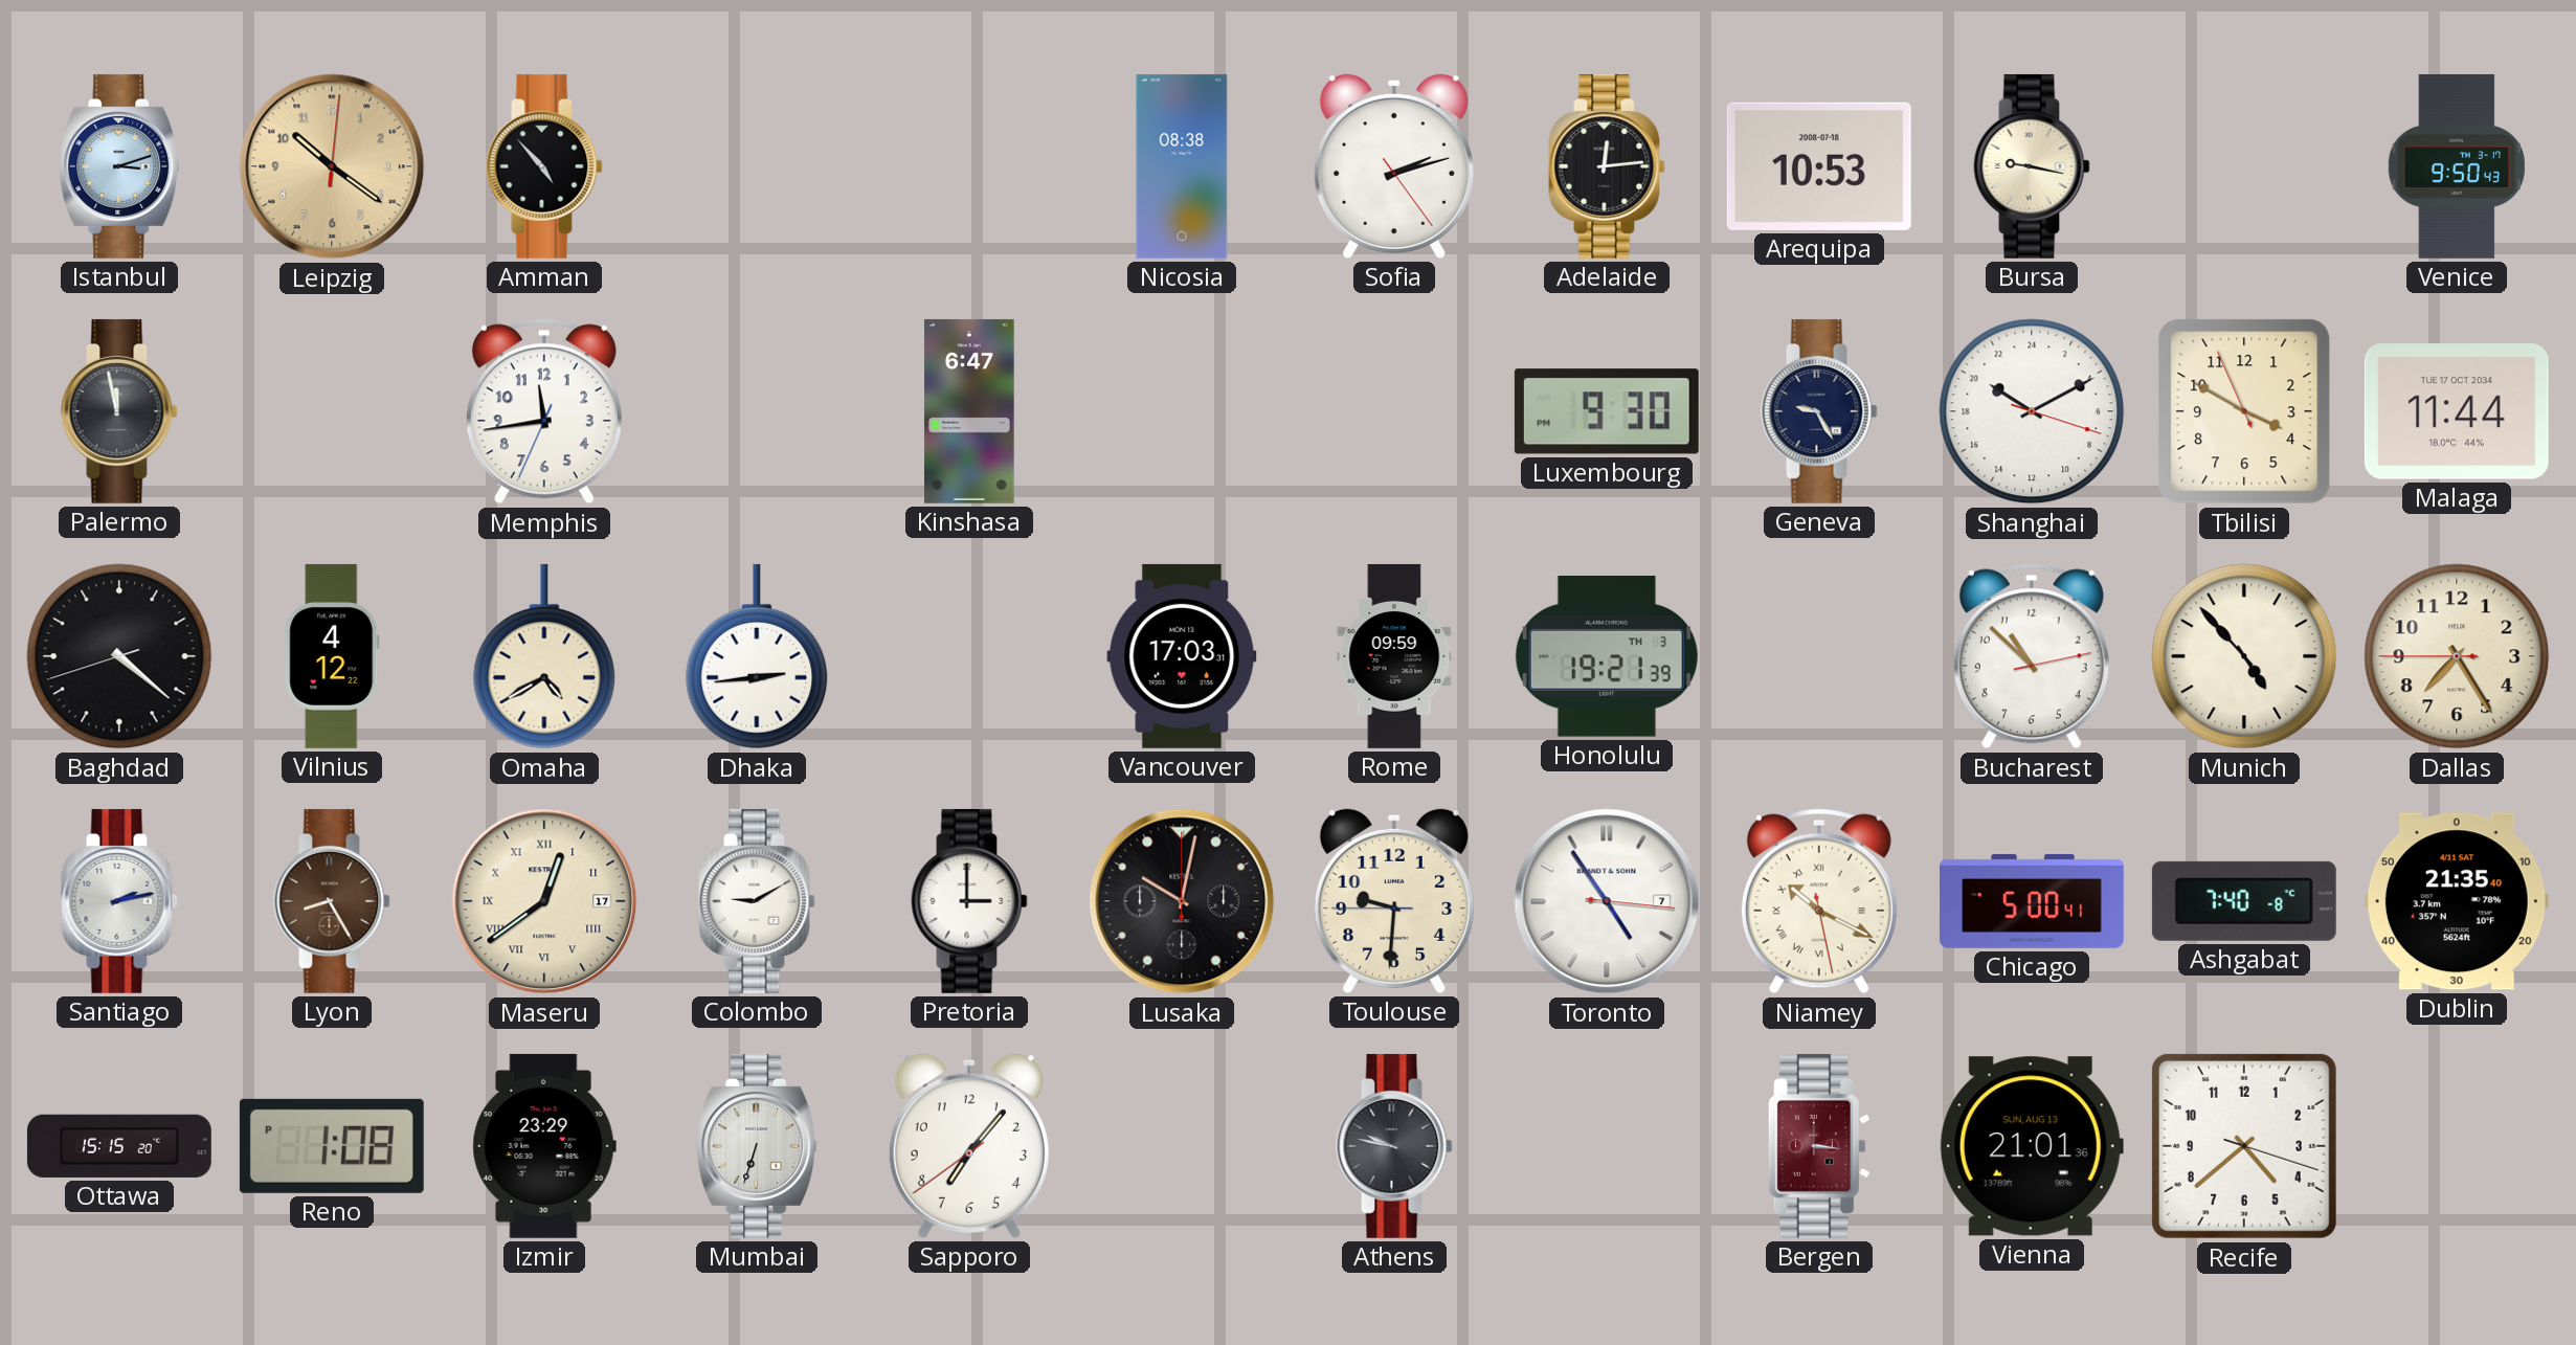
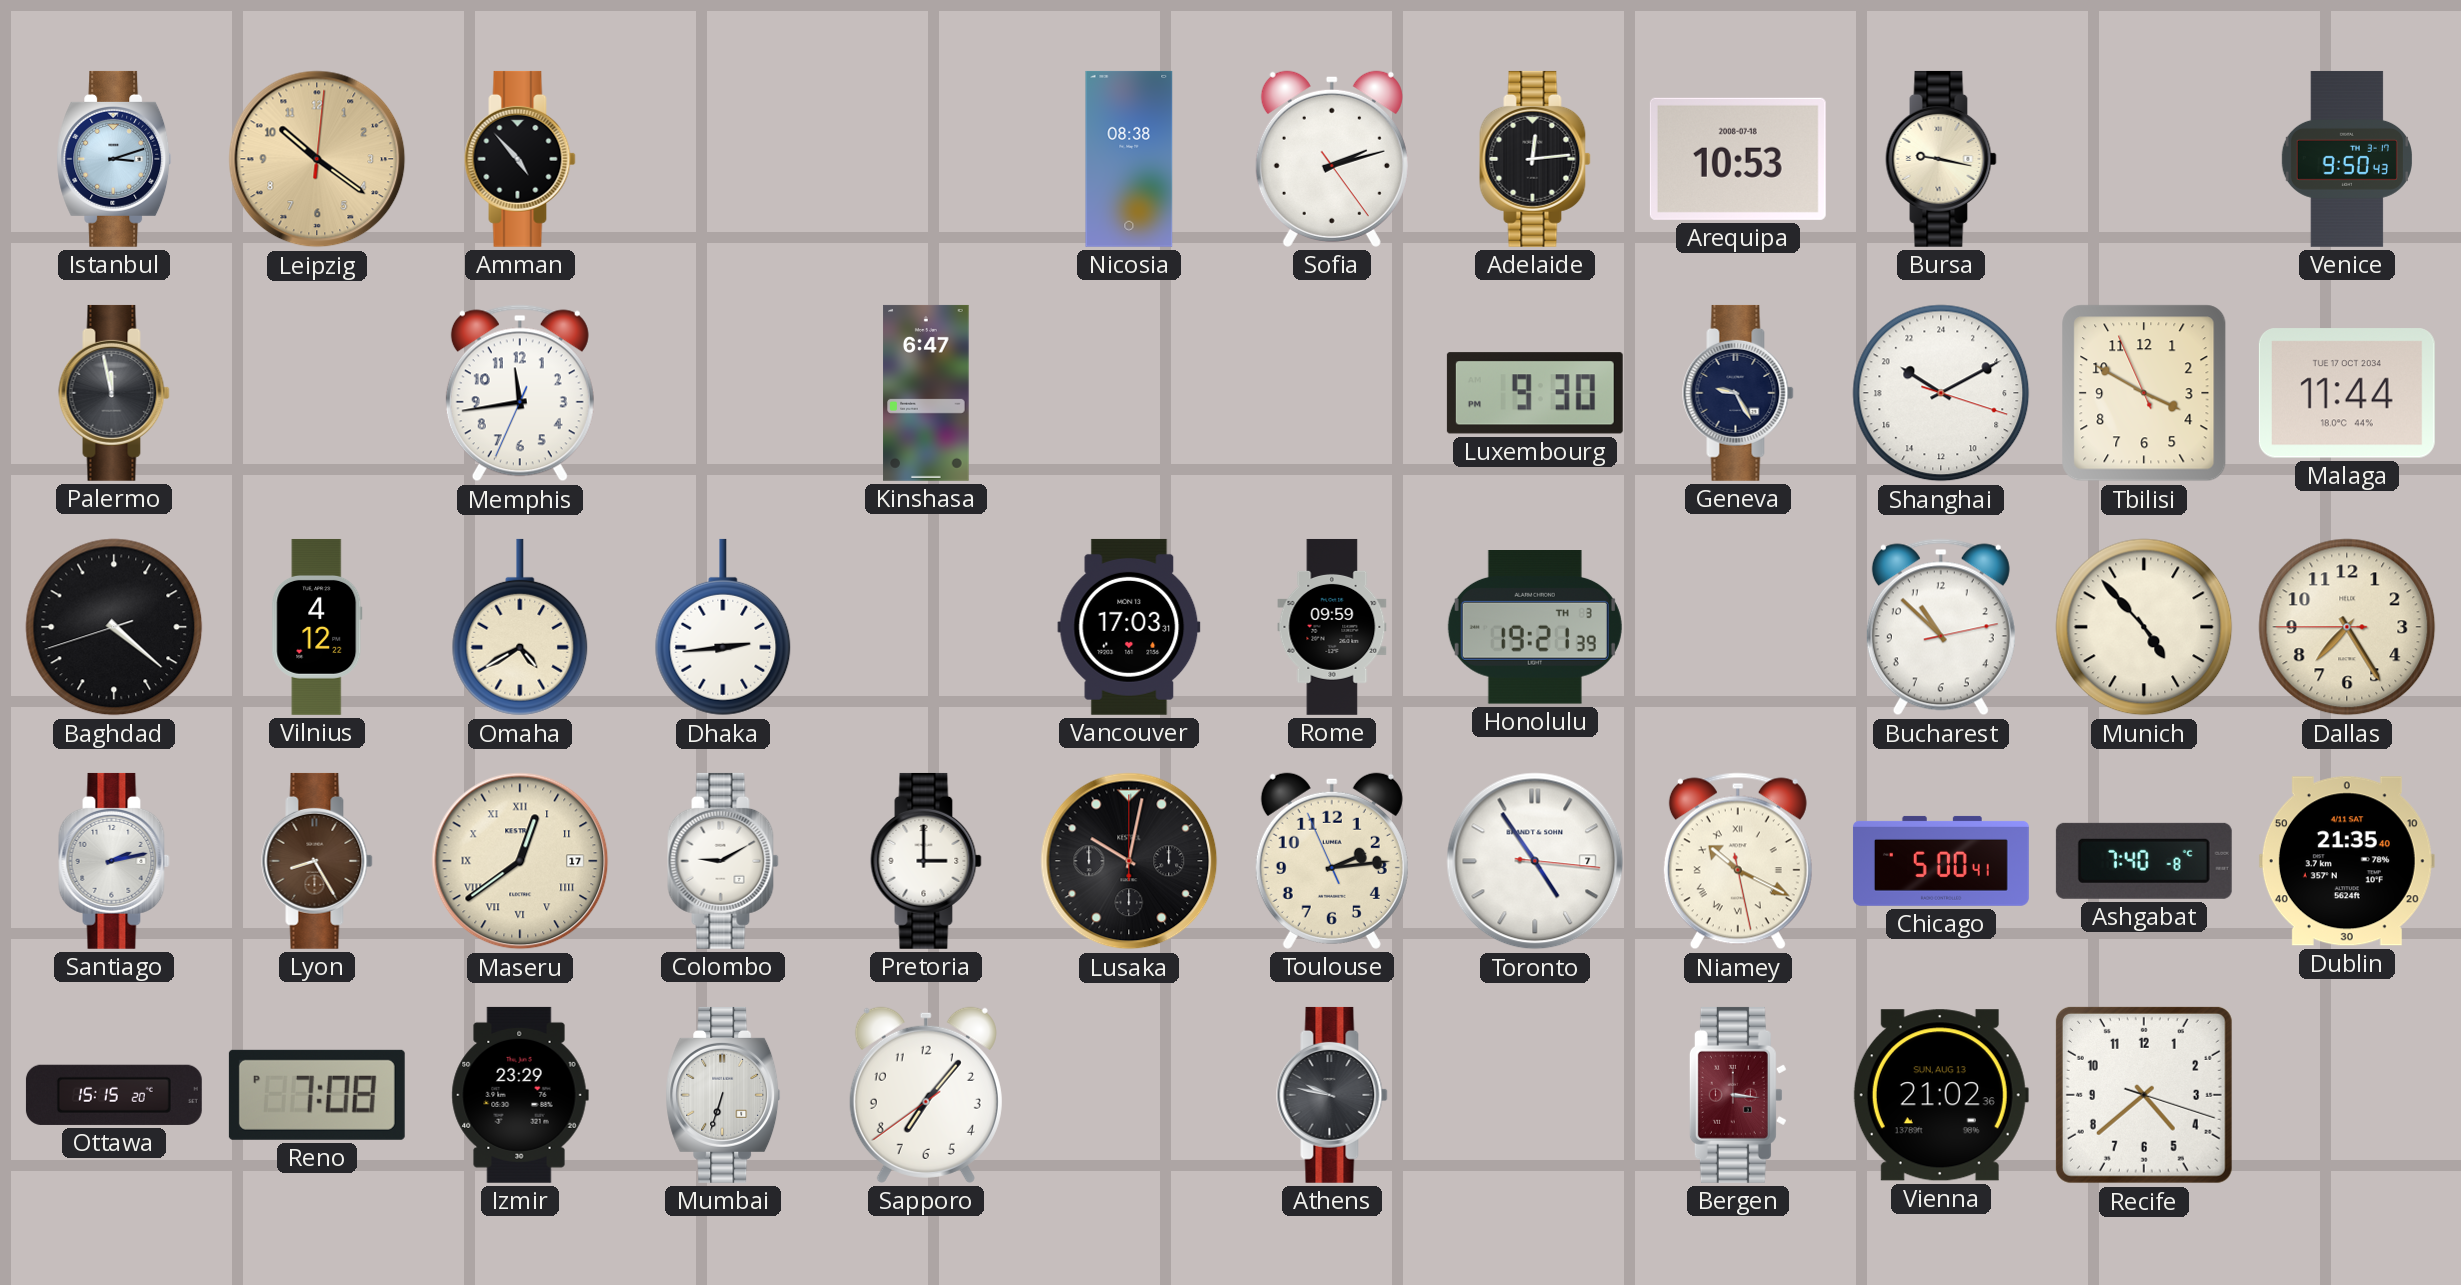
Toulouse: 9:30 -> 2:13 (1332, 861)
Reno: 1:08 -> 7:08 (317, 1095)
Vienna: 21:01 -> 21:02 (1941, 1095)
